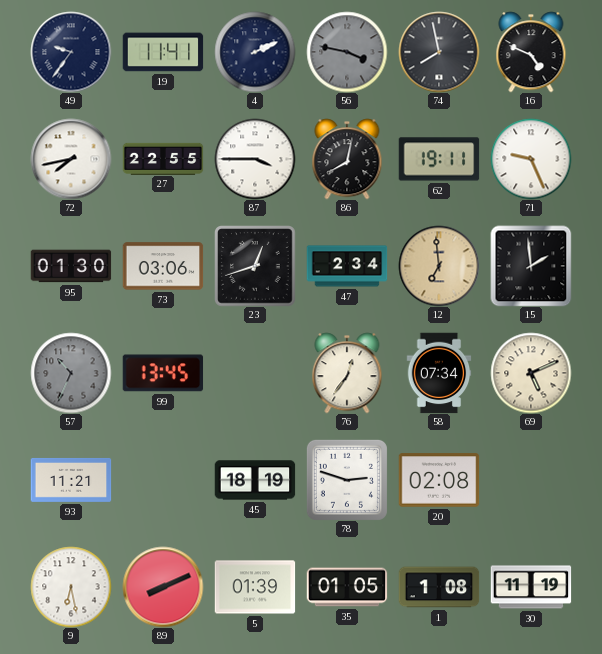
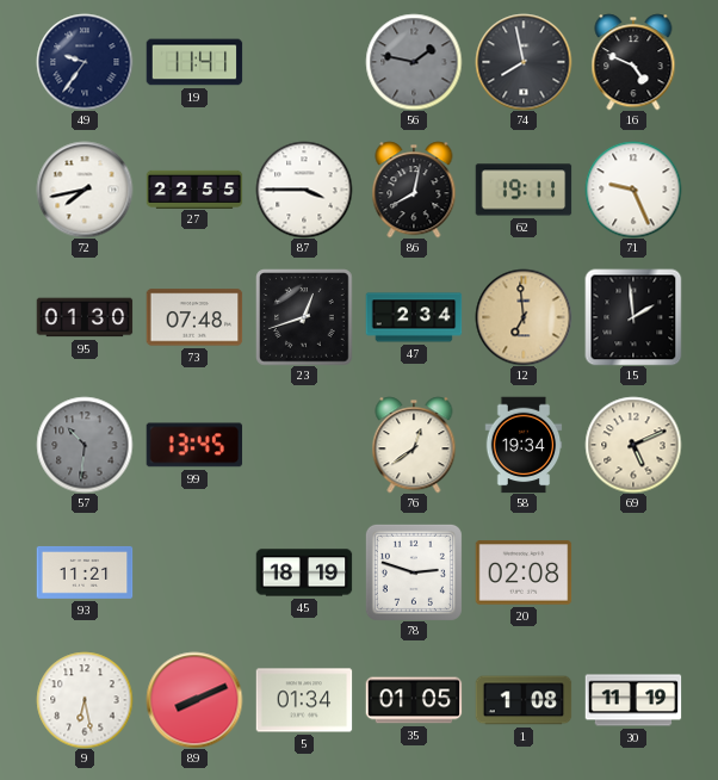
4: 2:11 -> none (255, 52)
56: 3:47 -> 1:47 (414, 62)
73: 03:06 -> 07:48 (194, 317)
57: 10:34 -> 10:31 (85, 445)
76: 12:36 -> 12:39 (414, 445)
58: 07:34 -> 19:34 (524, 445)
5: 01:39 -> 01:34 (304, 700)
